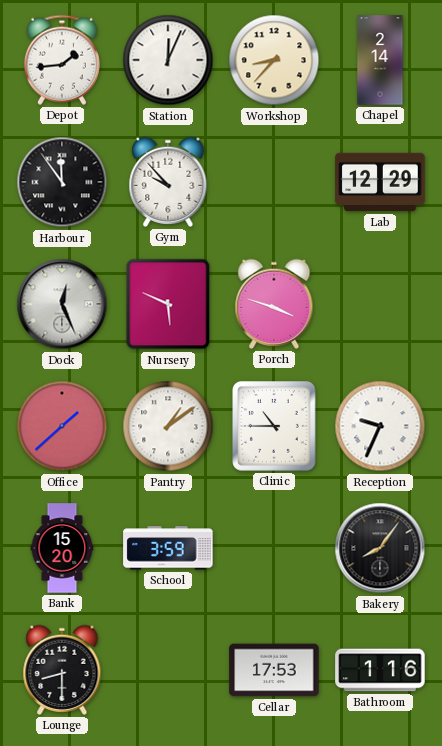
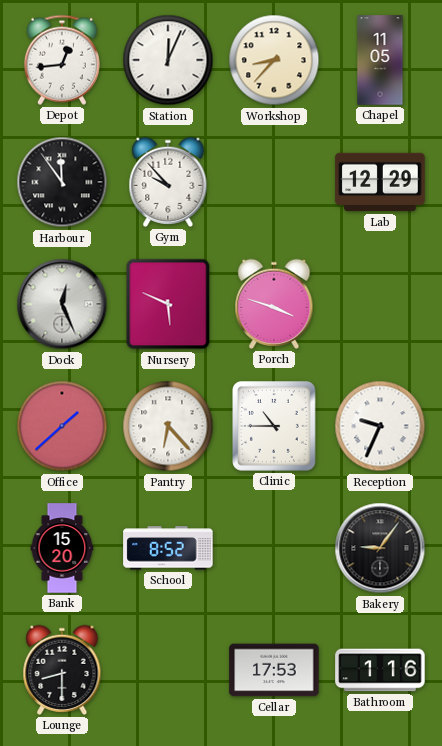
Depot: 1:44 -> 12:44 (62, 60)
Chapel: 2:14 -> 11:05 (380, 60)
Pantry: 1:09 -> 6:23 (168, 426)
School: 3:59 -> 8:52 (168, 548)
Bakery: 8:06 -> 9:06 (380, 548)
